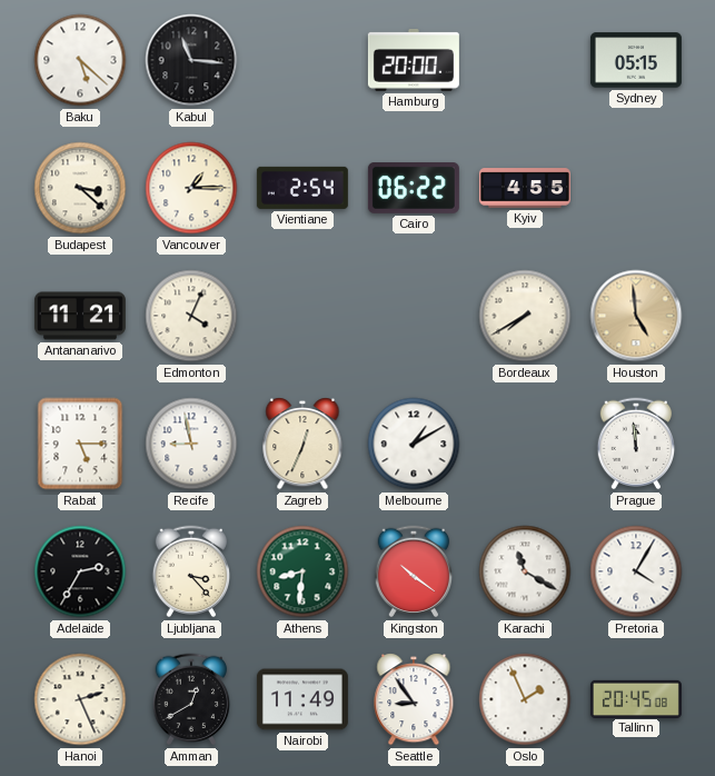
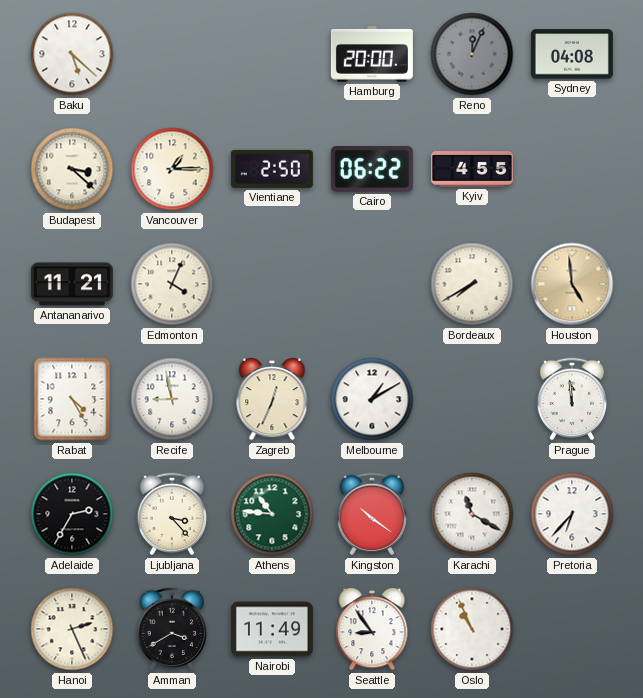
Kabul: 11:16 -> none (191, 60)
Reno: none -> 12:04 (472, 54)
Sydney: 05:15 -> 04:08 (572, 54)
Vientiane: 2:54 -> 2:50 (272, 169)
Rabat: 5:15 -> 4:25 (72, 399)
Athens: 8:31 -> 10:46 (272, 514)
Pretoria: 4:05 -> 6:37 (572, 514)
Amman: 12:40 -> 3:40 (172, 629)
Oslo: 1:56 -> 10:56 (472, 629)
Tallinn: 20:45 -> none (636, 698)
